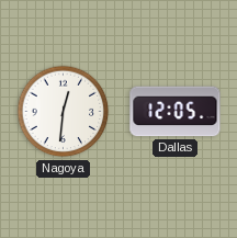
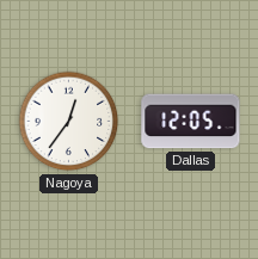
Nagoya: 12:31 -> 12:36 (69, 122)
